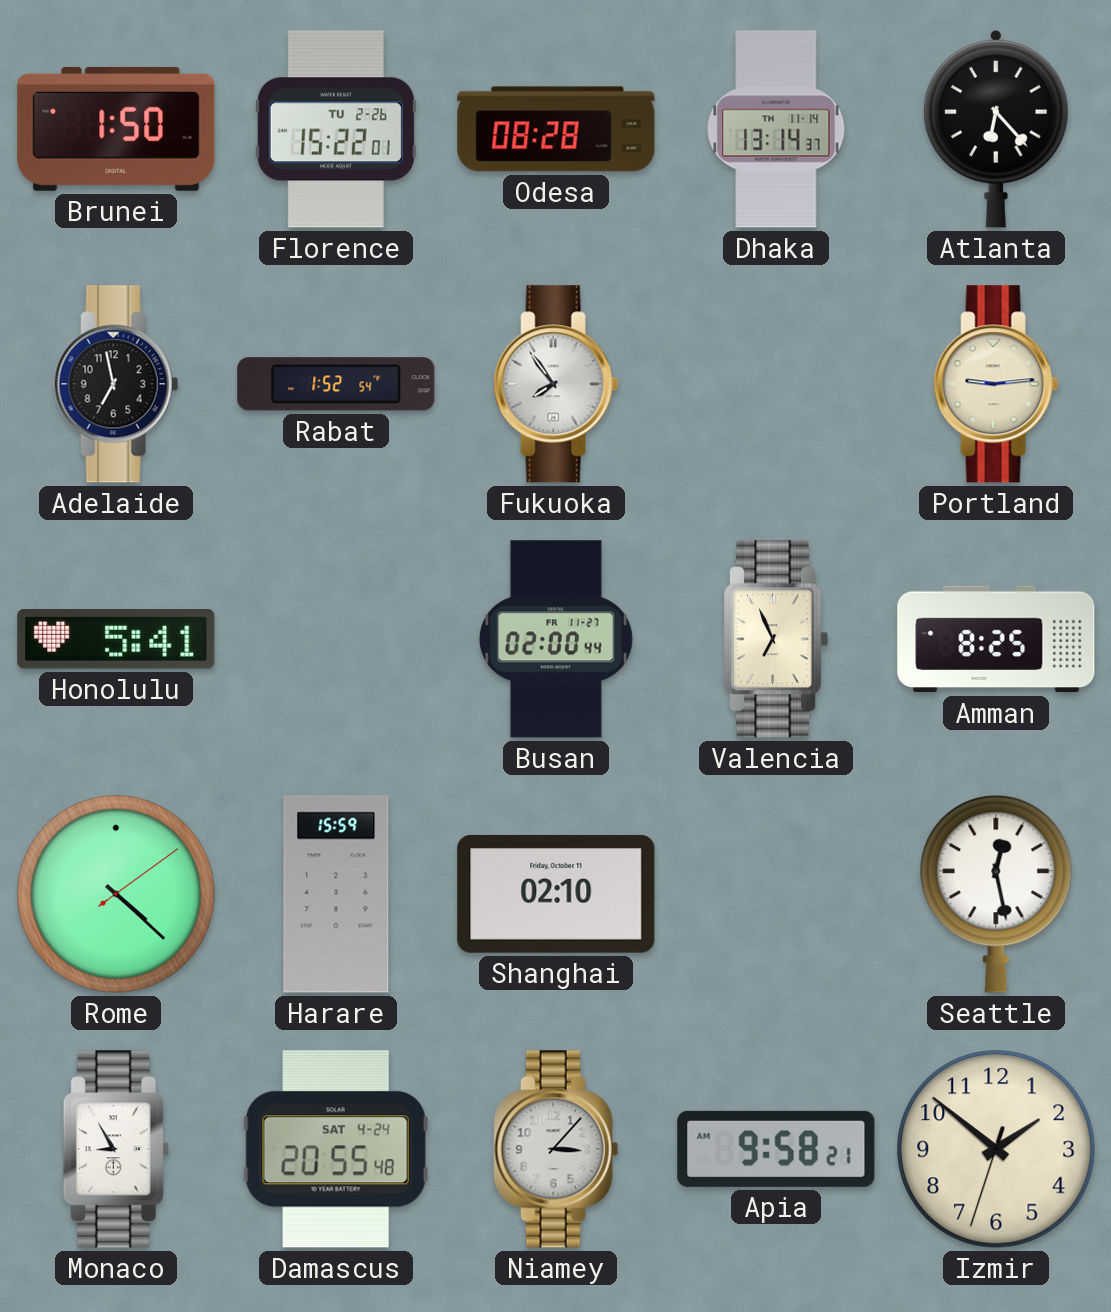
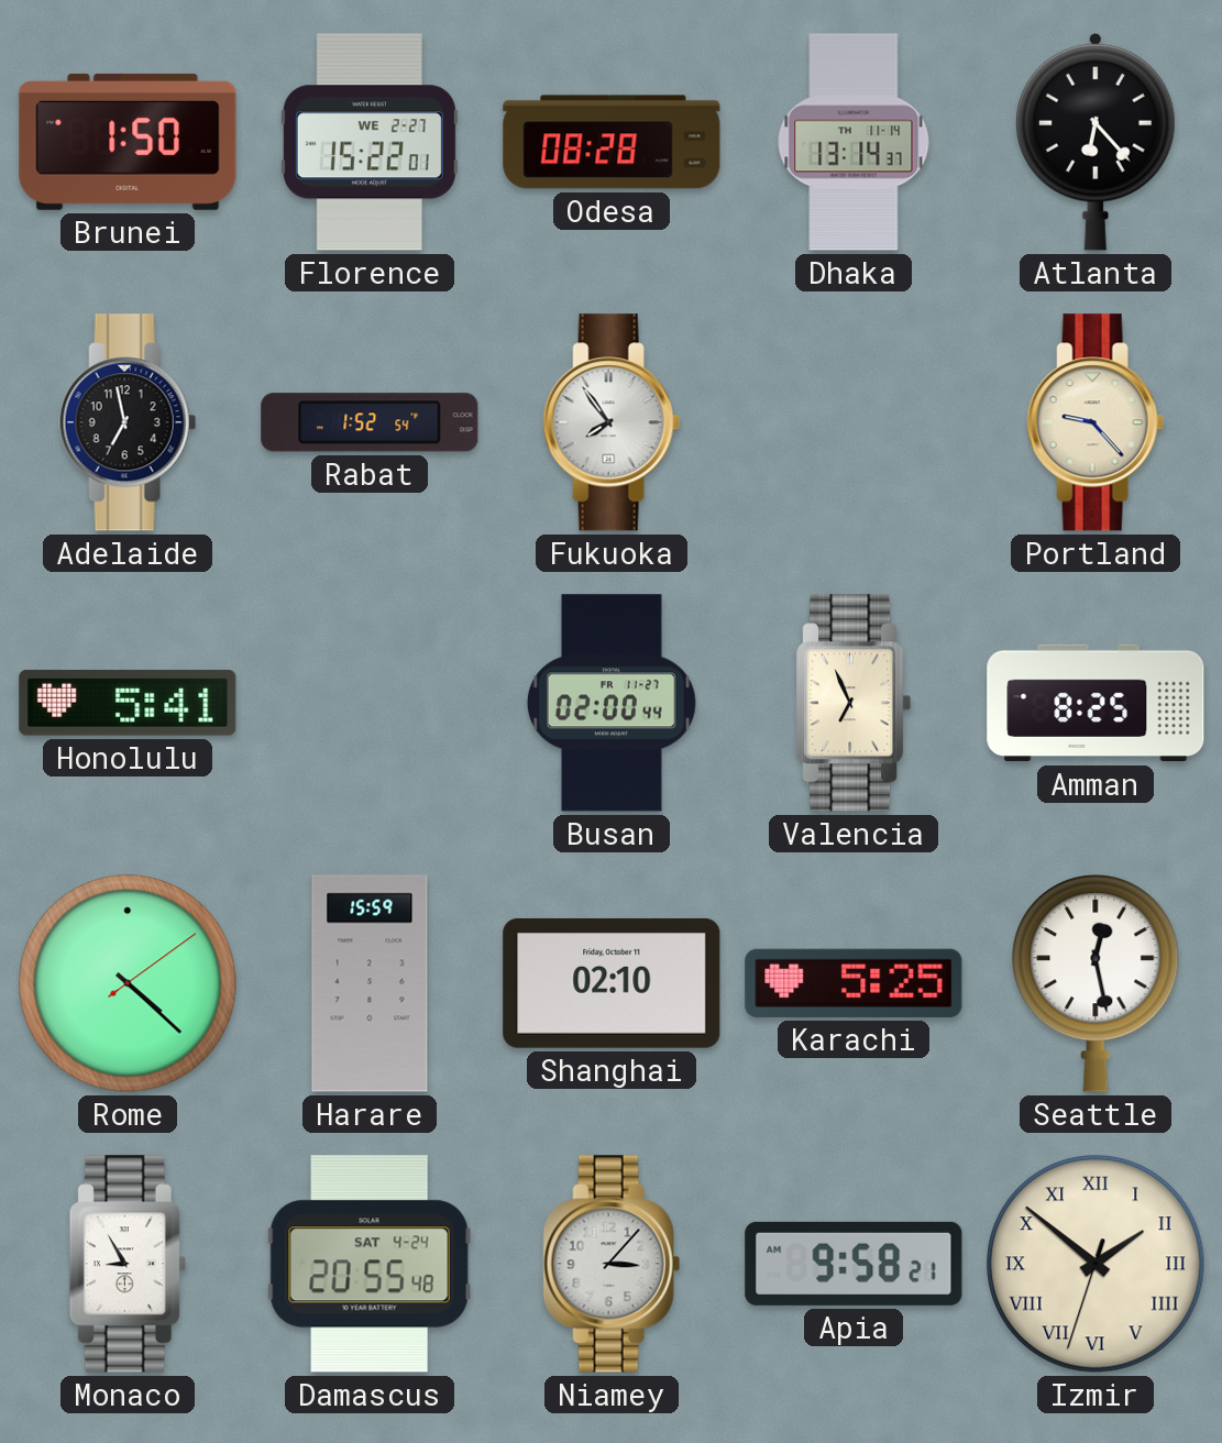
Florence date: TU 2-26 -> WE 2-27 (370, 142)
Portland: 9:14 -> 9:23 (1096, 422)
Karachi: none -> 5:25 (854, 983)
Izmir numerals: Arabic -> Roman (1096, 1264)
